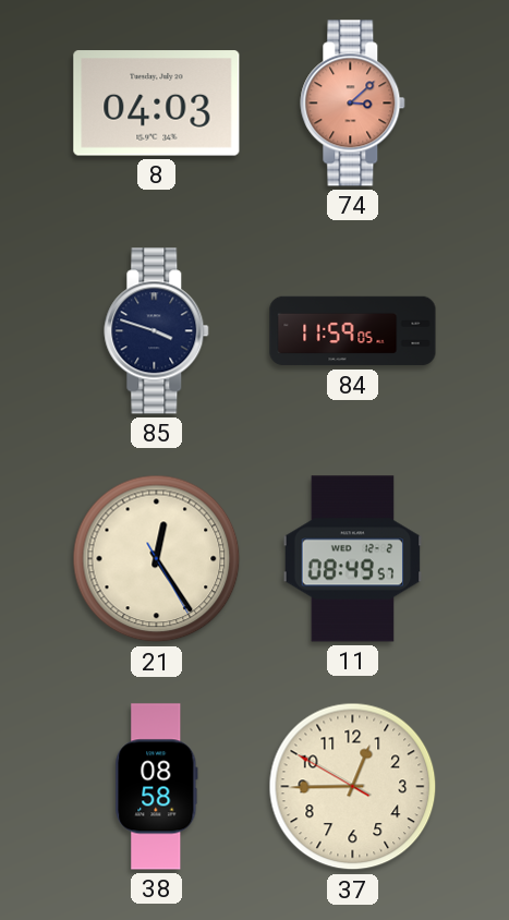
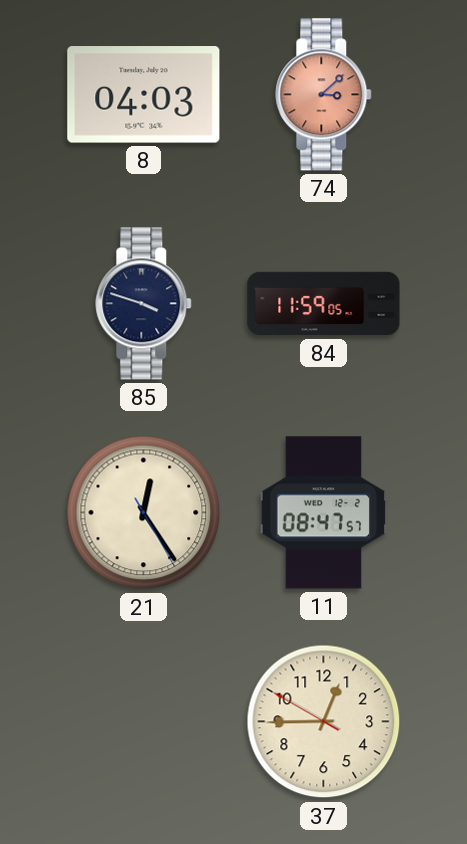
11: 08:49 -> 08:47 (324, 513)
38: 08:58 -> none (157, 787)
